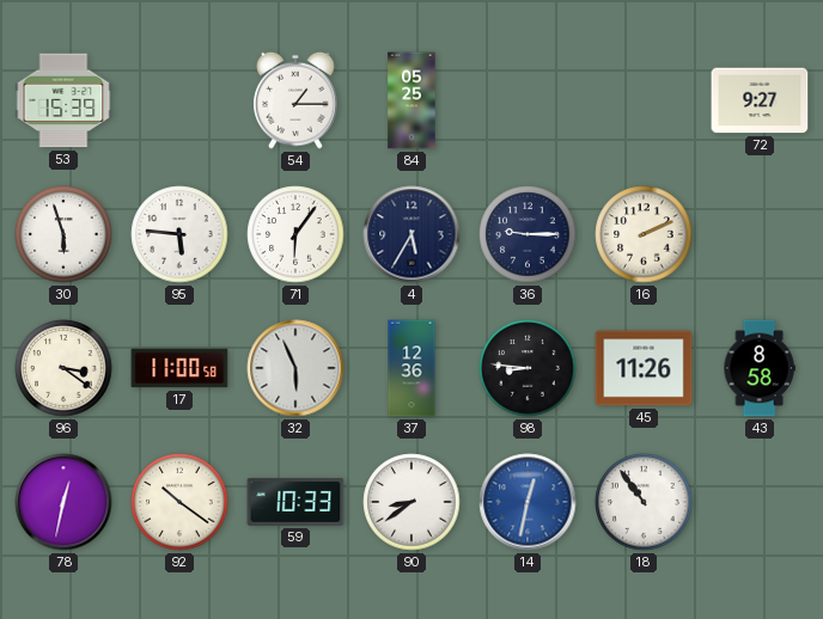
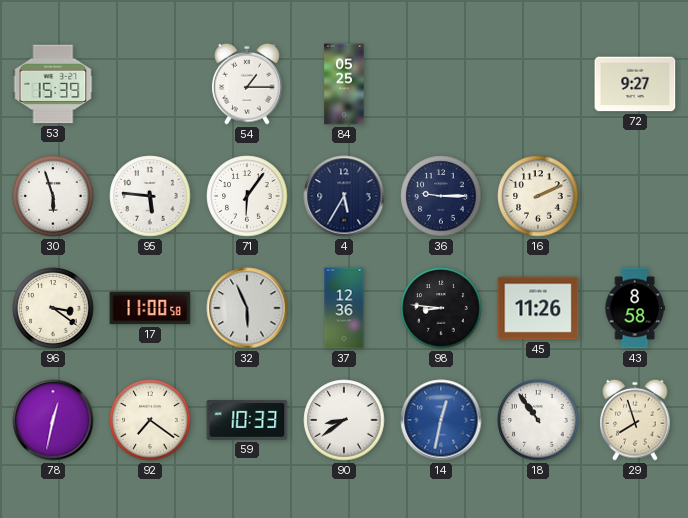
92: 10:21 -> 7:21 (150, 420)
29: none -> 7:57 (635, 420)
